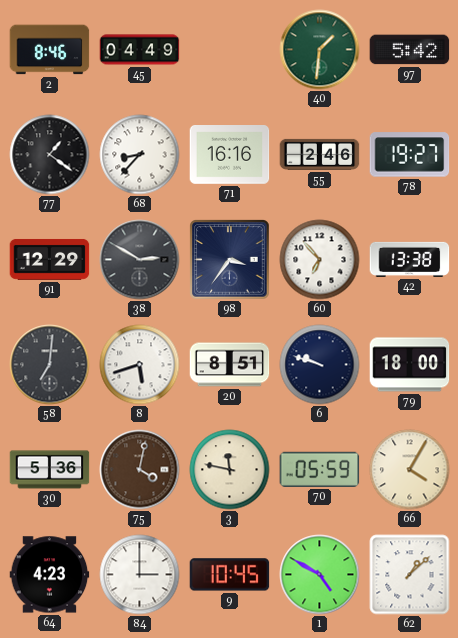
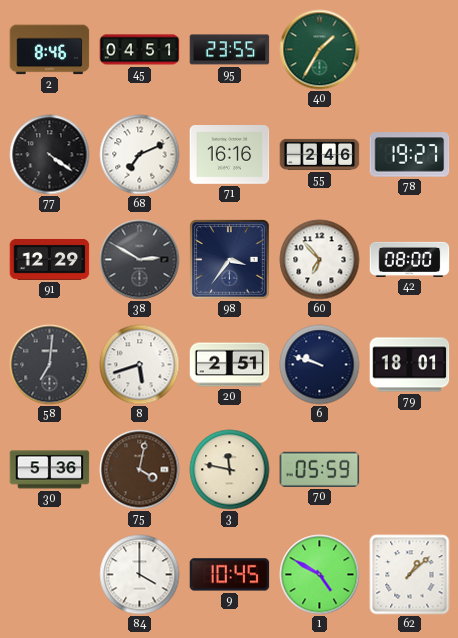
45: 04:49 -> 04:51 (140, 50)
95: none -> 23:55 (230, 50)
40: 1:31 -> 1:35 (320, 50)
97: 5:42 -> none (410, 50)
77: 1:21 -> 4:21 (50, 155)
68: 8:37 -> 7:11 (140, 155)
42: 13:38 -> 08:00 (410, 259)
20: 8:51 -> 2:51 (230, 365)
79: 18:00 -> 18:01 (410, 365)
66: 4:05 -> none (410, 470)
64: 4:23 -> none (50, 575)
84: 3:00 -> 4:00 (140, 575)
